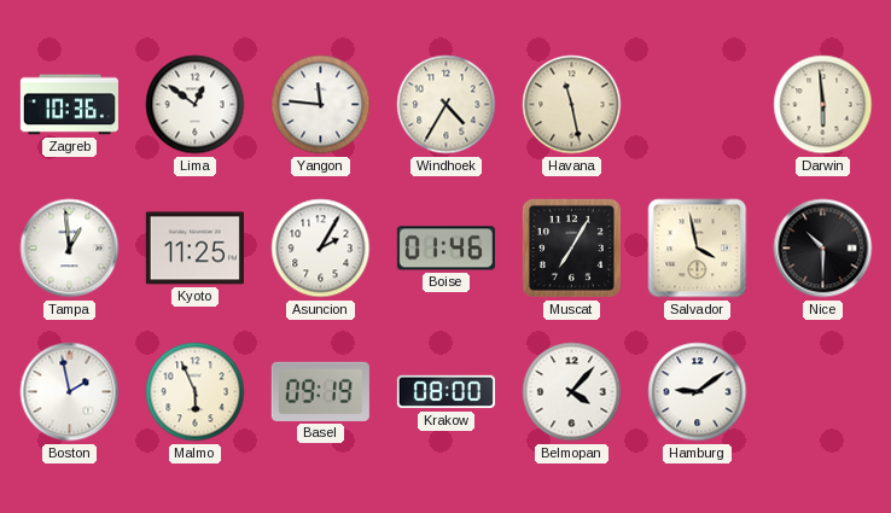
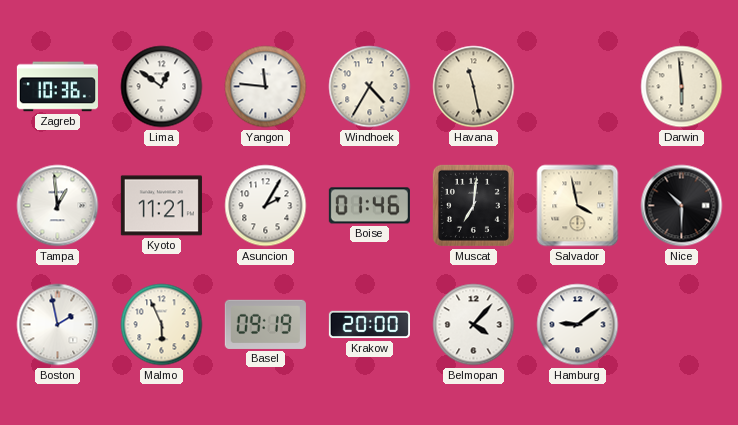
Kyoto: 11:25 -> 11:21 (161, 206)
Muscat: 7:05 -> 7:01 (473, 205)
Krakow: 08:00 -> 20:00 (369, 325)
